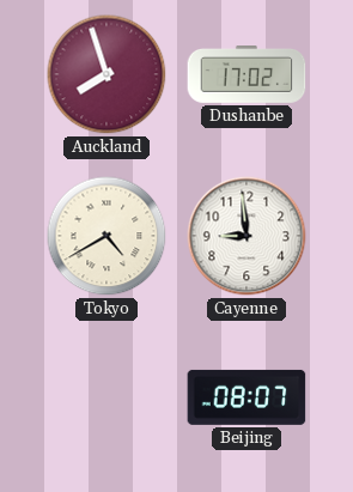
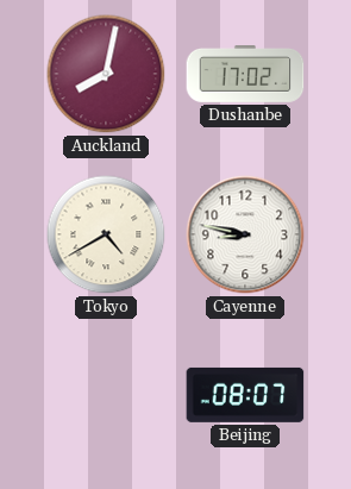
Auckland: 7:57 -> 8:02 (106, 74)
Cayenne: 8:59 -> 8:47 (245, 234)
